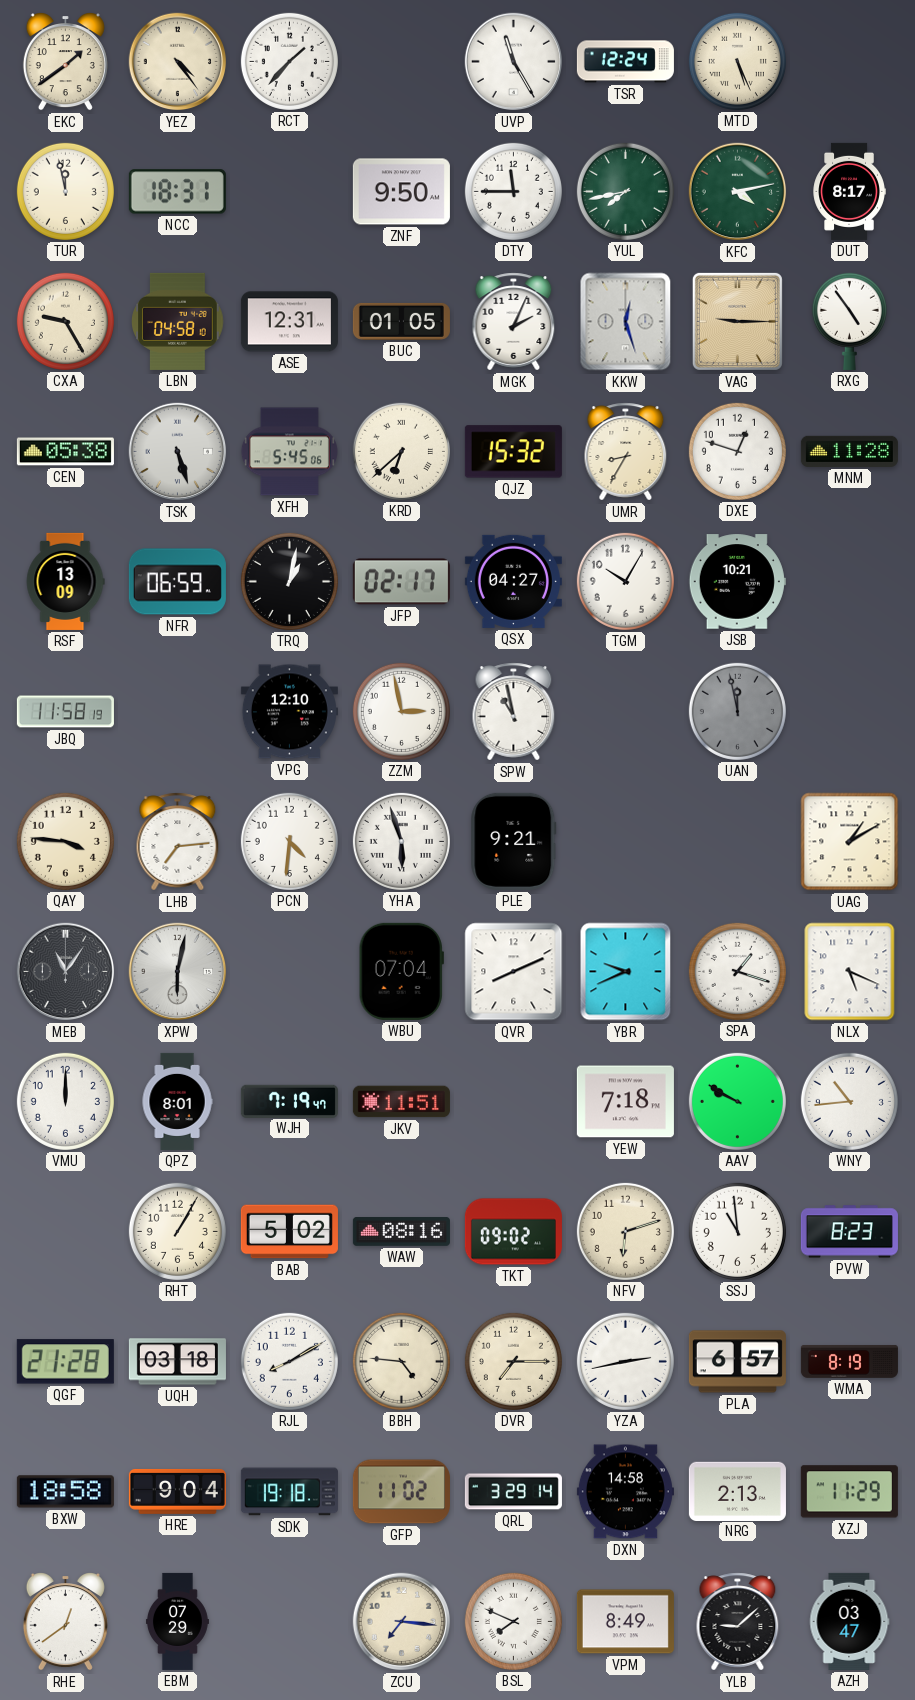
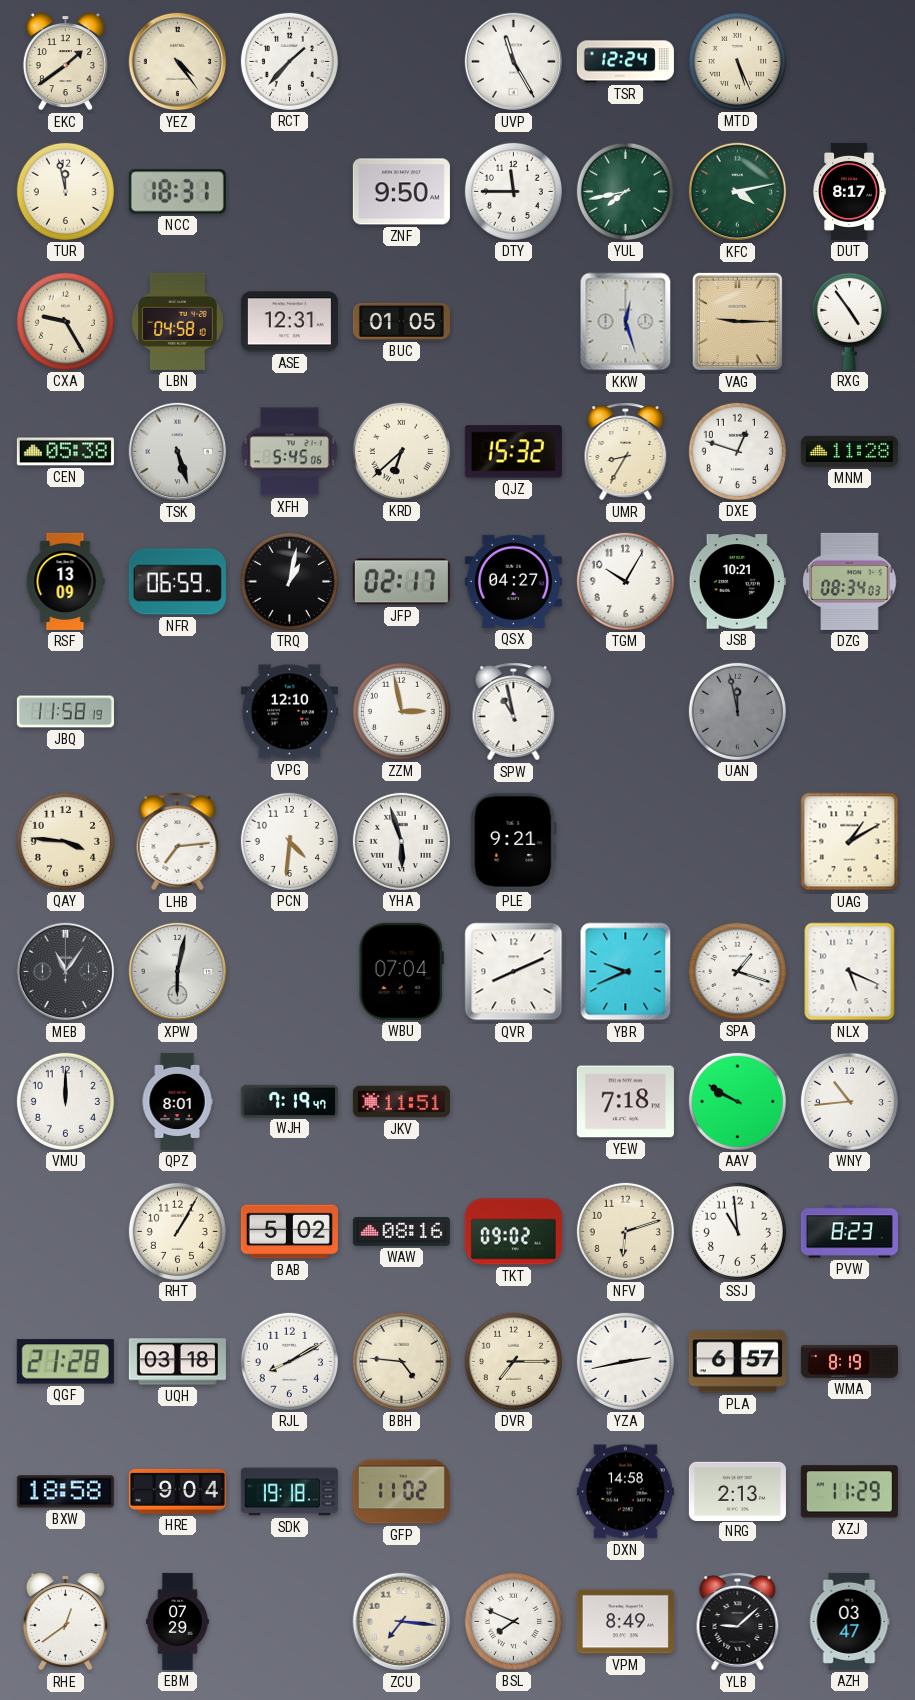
MGK: 2:04 -> none (514, 322)
DZG: none -> 08:34 (850, 581)
QRL: 3:29 -> none (513, 1492)
